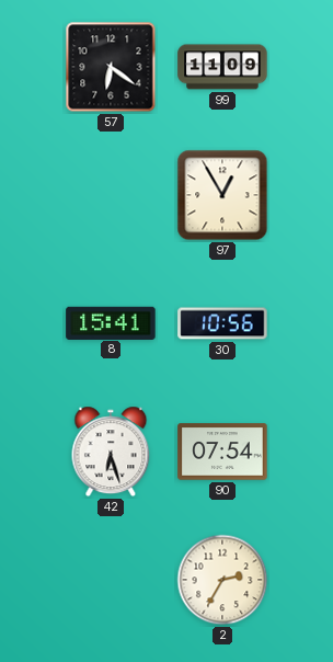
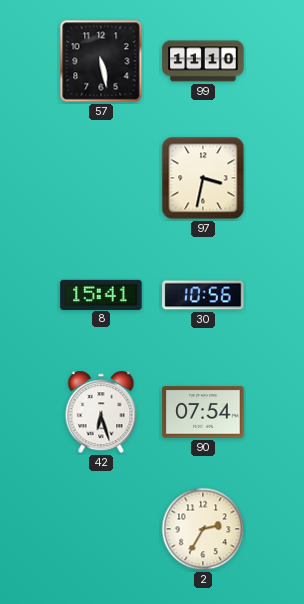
57: 6:21 -> 5:28 (101, 61)
99: 11:09 -> 11:10 (203, 61)
97: 12:55 -> 3:32 (203, 178)
